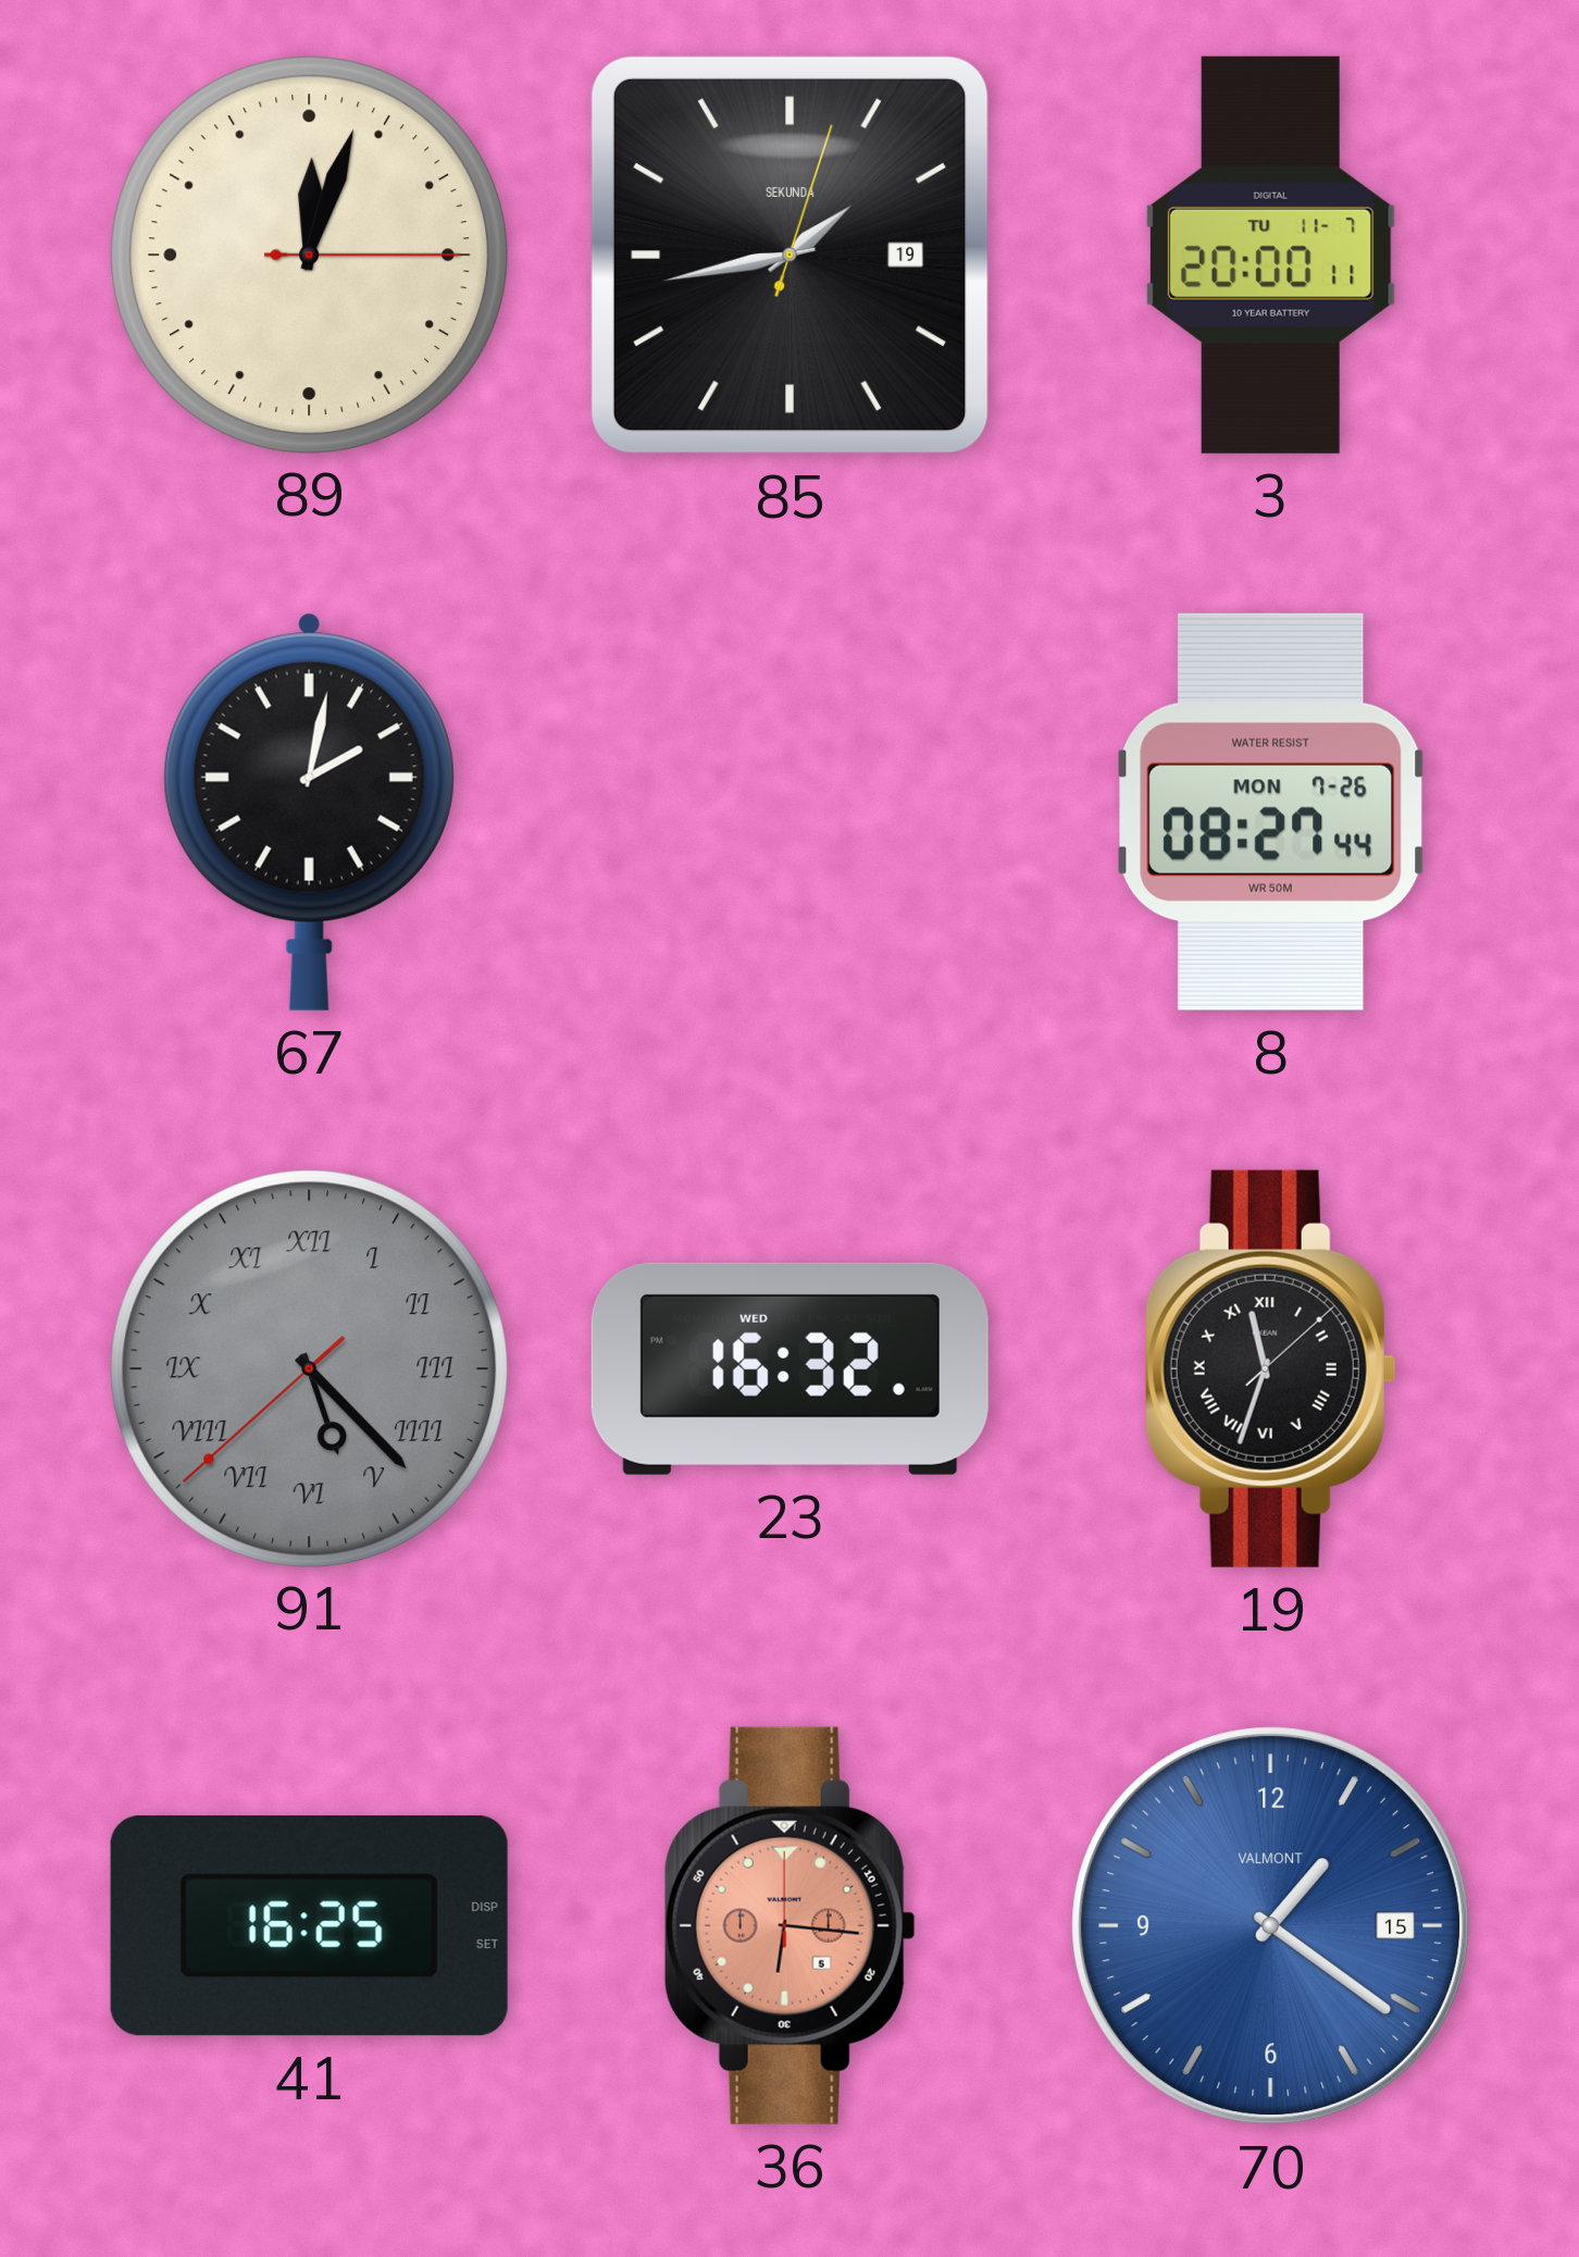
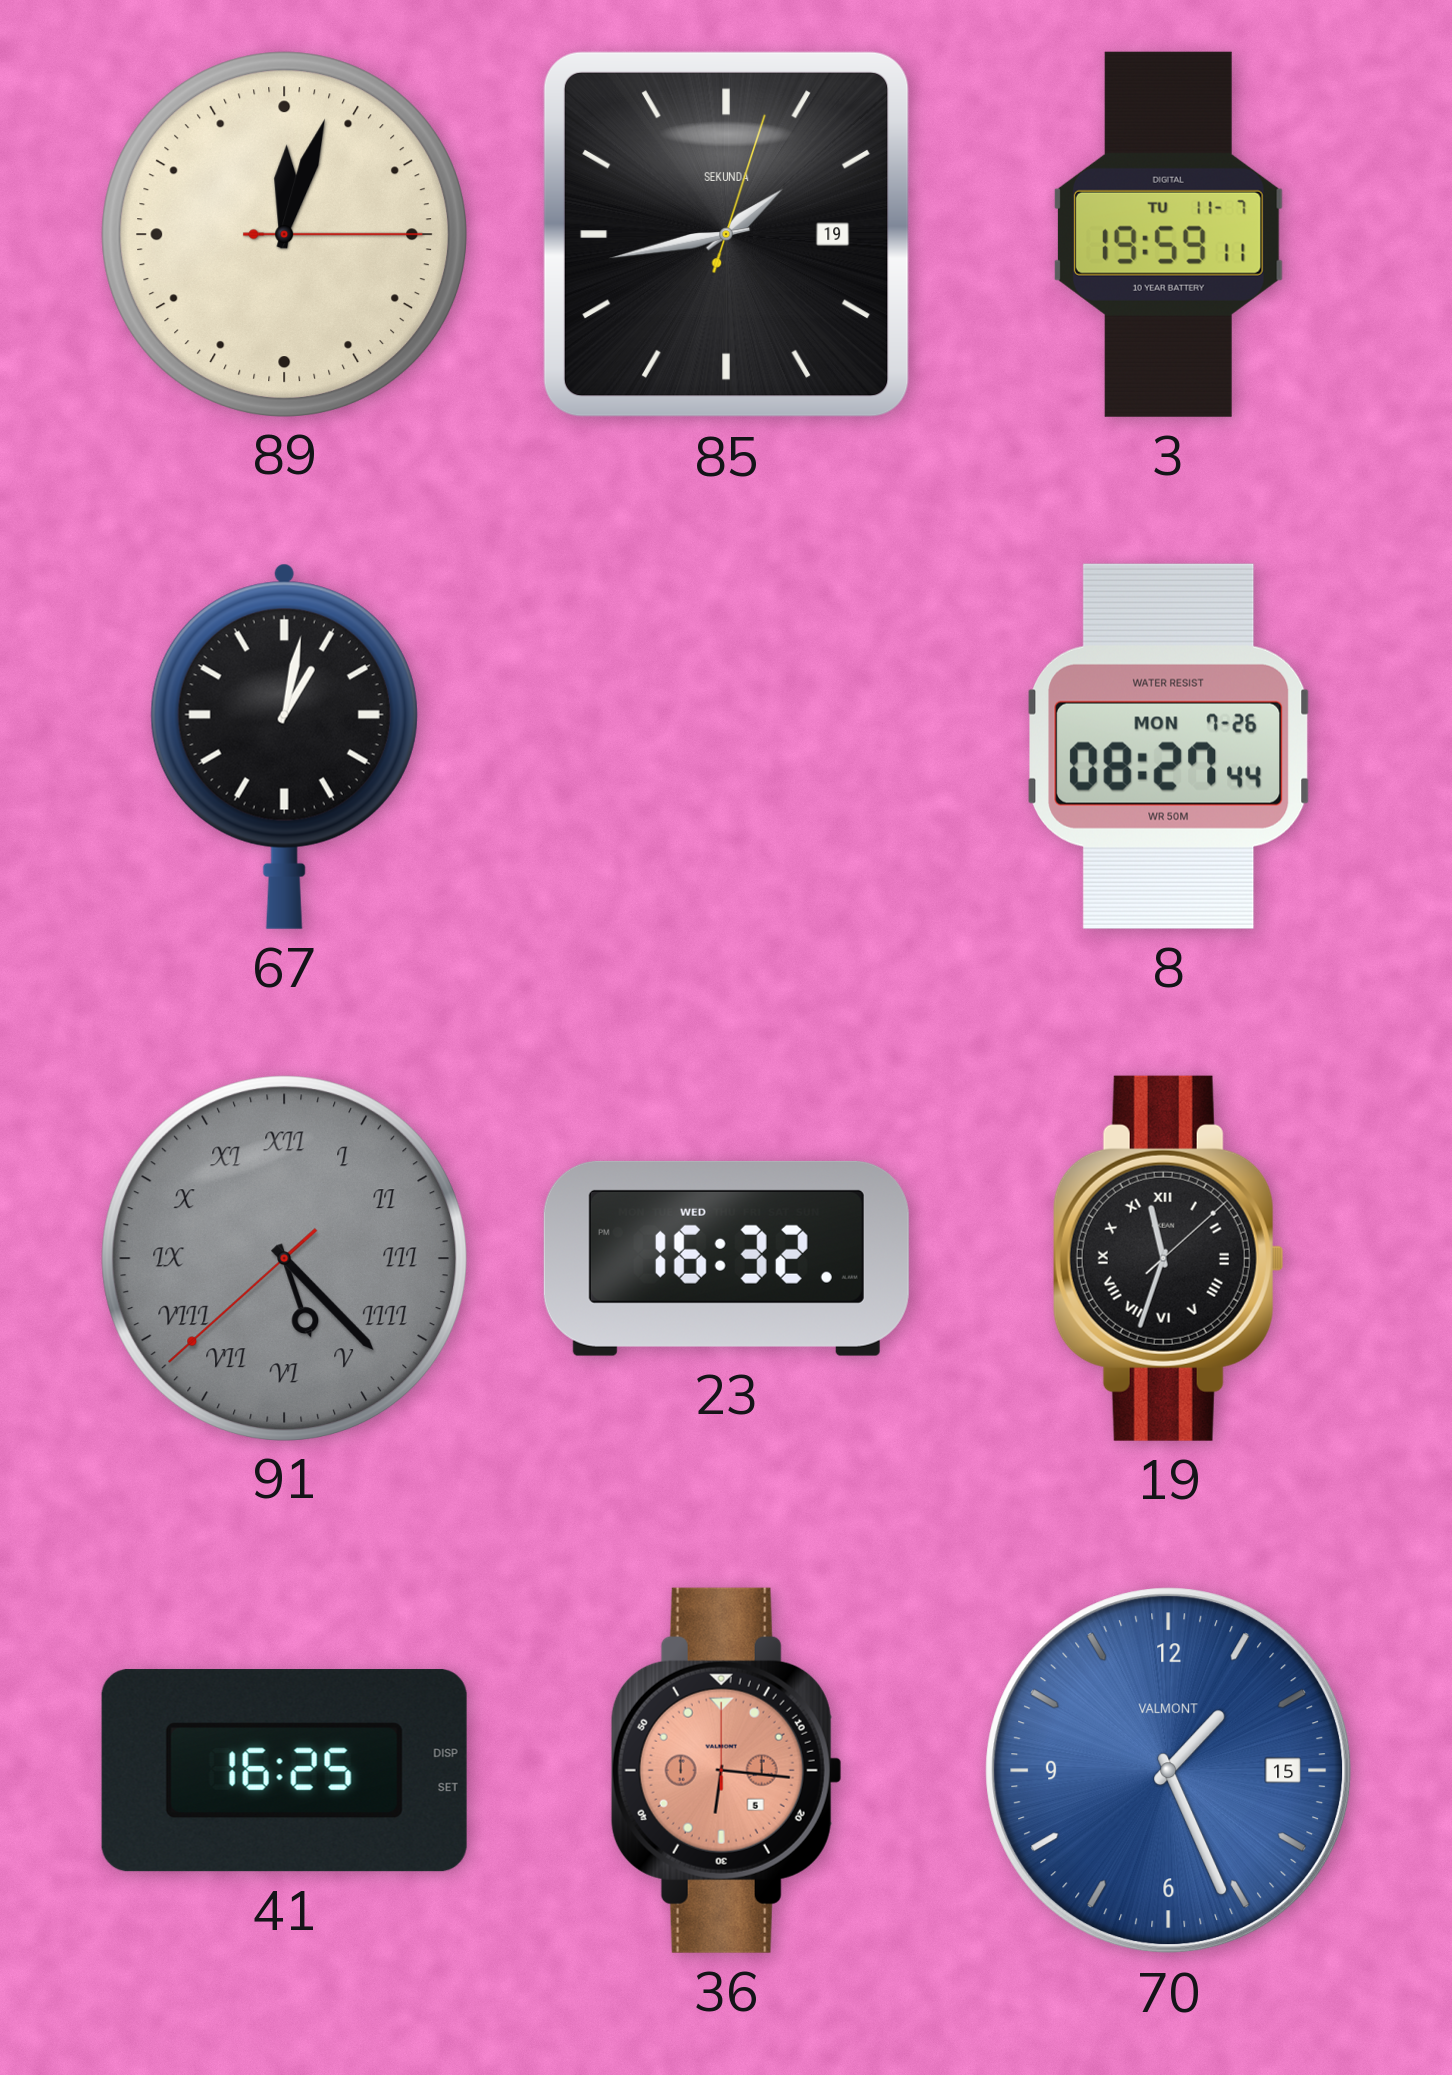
3: 20:00 -> 19:59 (1168, 234)
67: 2:02 -> 1:02 (284, 746)
70: 1:21 -> 1:26 (1169, 1771)
